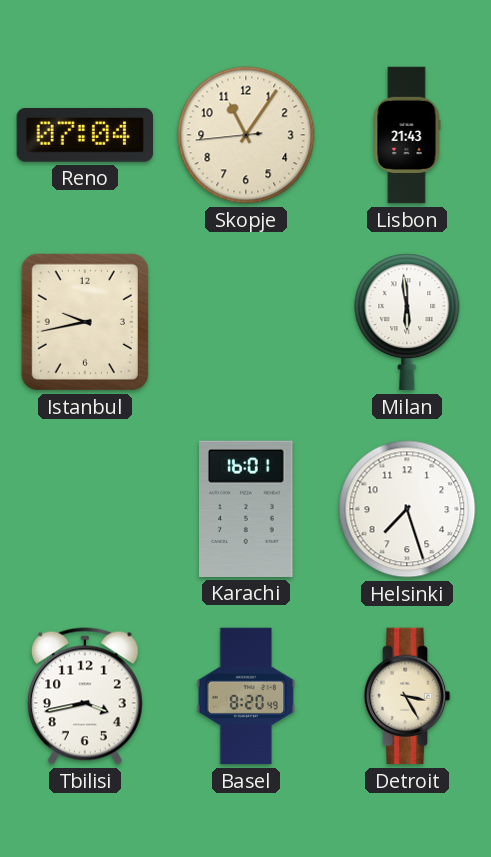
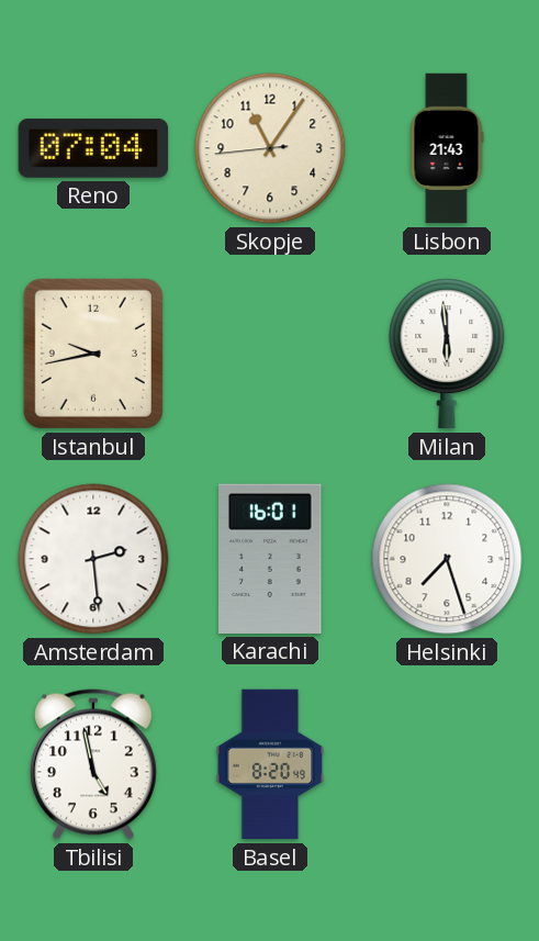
Amsterdam: none -> 2:29 (93, 559)
Tbilisi: 3:43 -> 4:58 (93, 764)
Detroit: 3:25 -> none (407, 696)
